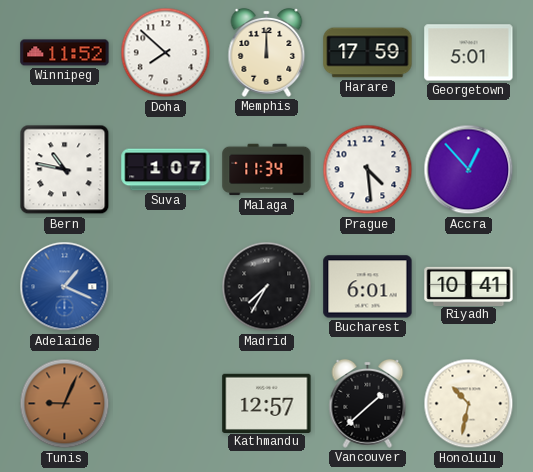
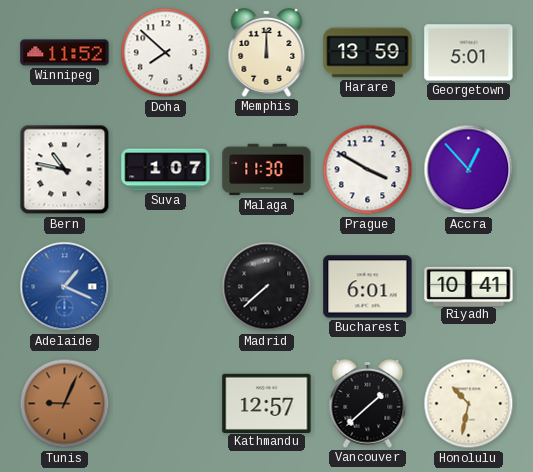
Harare: 17:59 -> 13:59 (368, 53)
Malaga: 11:34 -> 11:30 (267, 170)
Prague: 4:29 -> 3:50 (368, 170)
Madrid: 7:35 -> 7:38 (267, 287)
